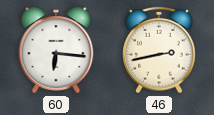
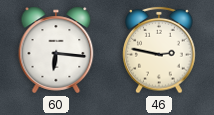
46: 2:43 -> 2:47 (159, 50)
